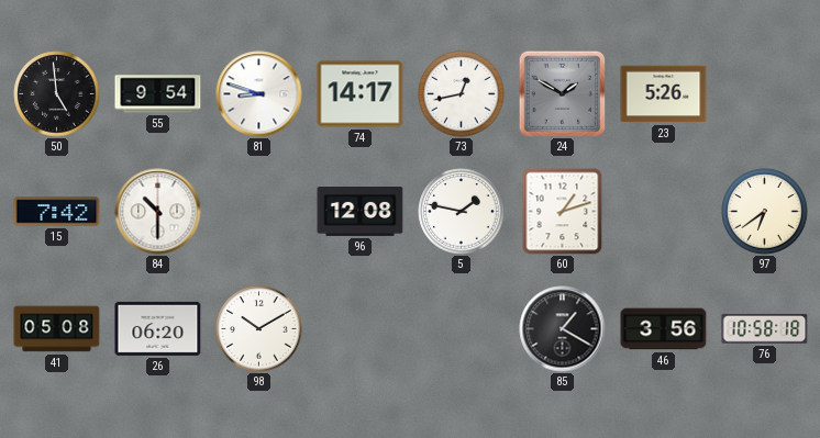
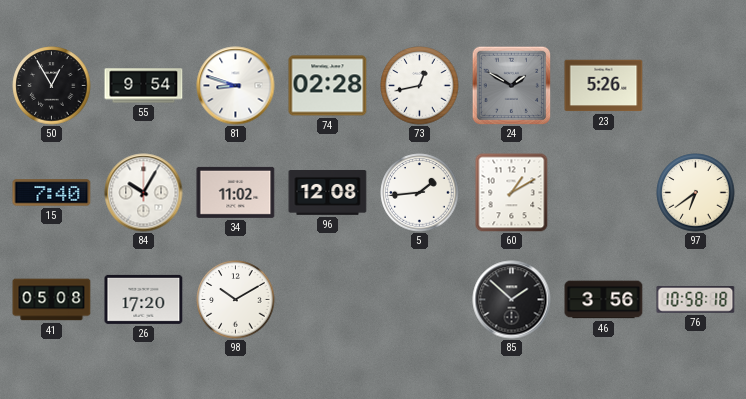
50: 4:59 -> 12:55 (52, 86)
74: 14:17 -> 02:28 (328, 86)
15: 7:42 -> 7:40 (52, 193)
84: 10:30 -> 10:05 (144, 193)
34: none -> 11:02 (236, 192)
5: 1:47 -> 1:44 (420, 193)
60: 1:12 -> 1:10 (512, 193)
26: 06:20 -> 17:20 (144, 299)
85: 1:20 -> 1:52 (512, 300)
